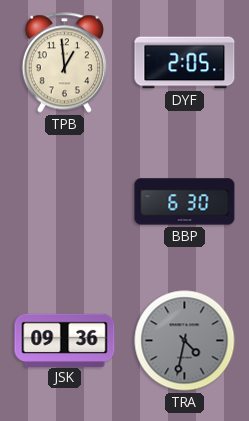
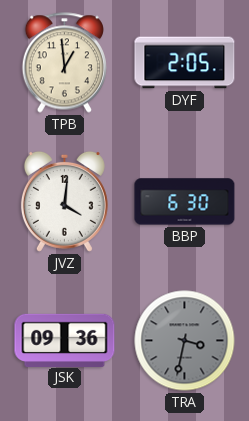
JVZ: none -> 4:01 (64, 201)
TRA: 4:32 -> 3:32 (185, 341)
